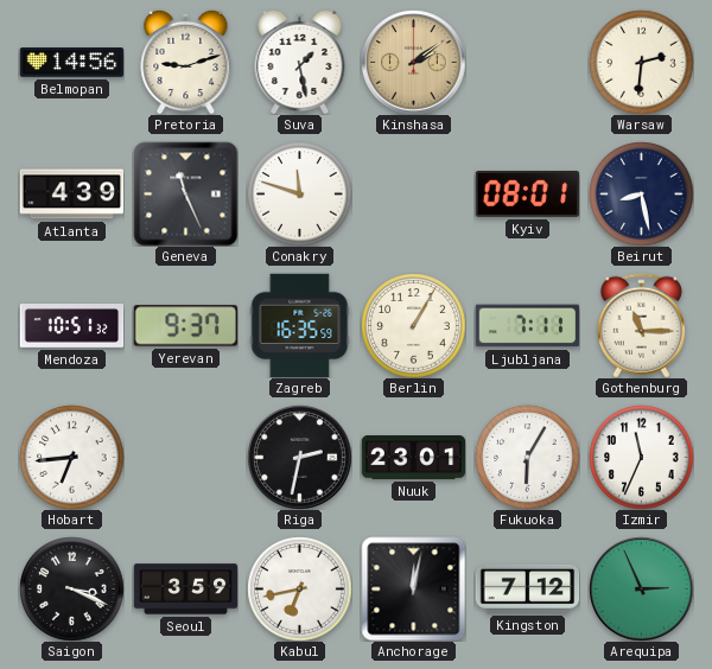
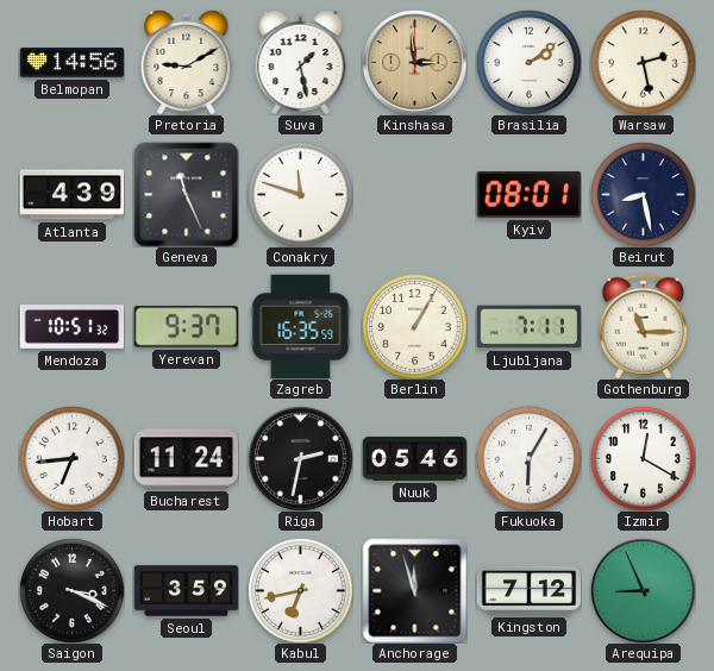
Pretoria: 9:12 -> 9:10 (187, 62)
Kinshasa: 2:09 -> 2:59 (414, 62)
Brasilia: none -> 2:09 (528, 62)
Warsaw: 2:31 -> 2:28 (643, 62)
Bucharest: none -> 11:24 (186, 459)
Nuuk: 23:01 -> 05:46 (414, 459)
Izmir: 11:34 -> 12:20 (643, 458)
Anchorage: 12:02 -> 11:57 (414, 590)
Arequipa: 2:56 -> 8:56 (643, 590)
